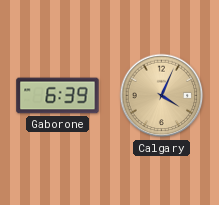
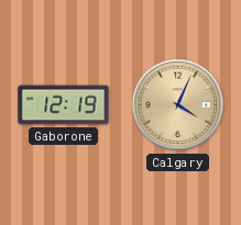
Gaborone: 6:39 -> 12:19 (64, 105)
